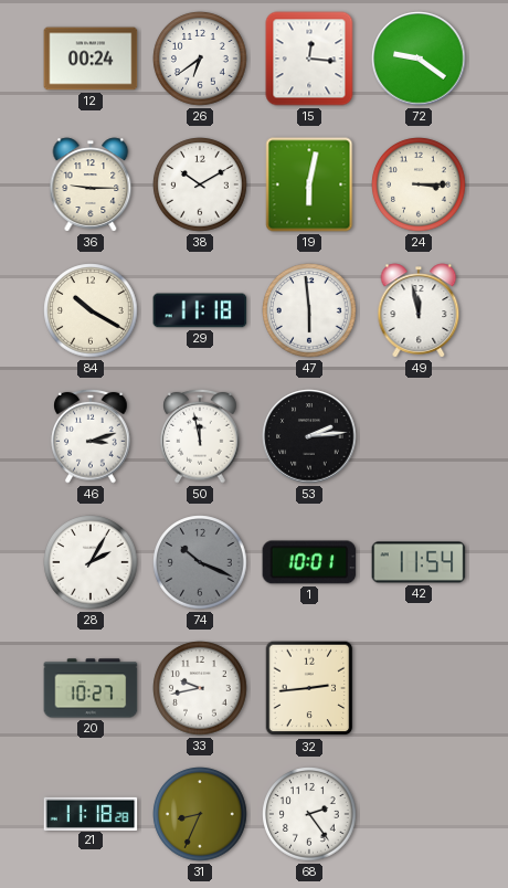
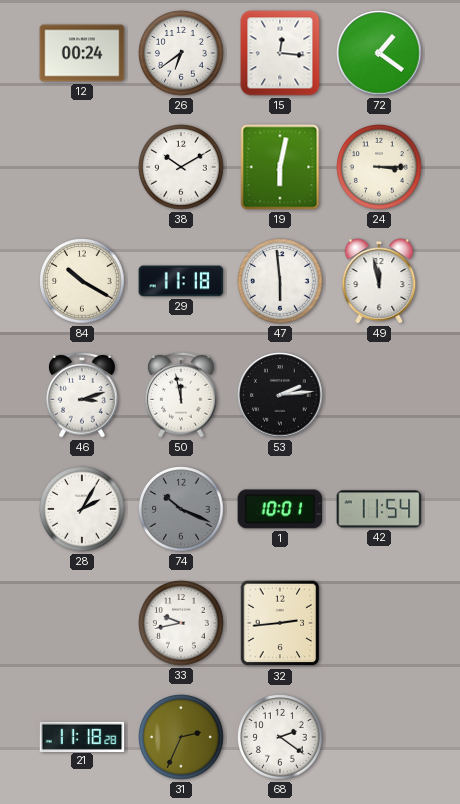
72: 9:21 -> 1:21 (379, 53)
36: 9:15 -> none (91, 184)
20: 10:27 -> none (91, 688)
31: 8:34 -> 2:34 (181, 737)
68: 2:24 -> 2:21 (280, 737)
